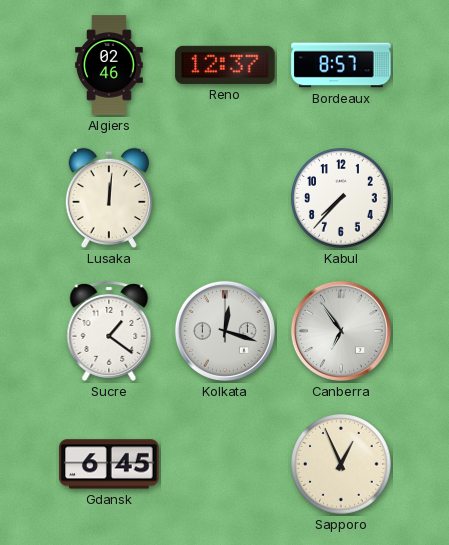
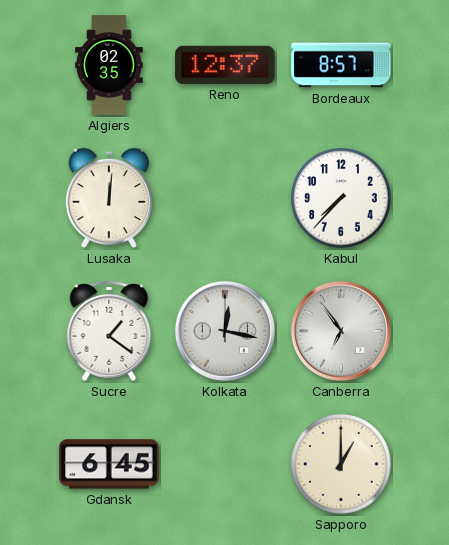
Algiers: 02:46 -> 02:35 (109, 65)
Kolkata: 12:18 -> 12:17 (225, 331)
Sapporo: 12:56 -> 1:00 (342, 465)
